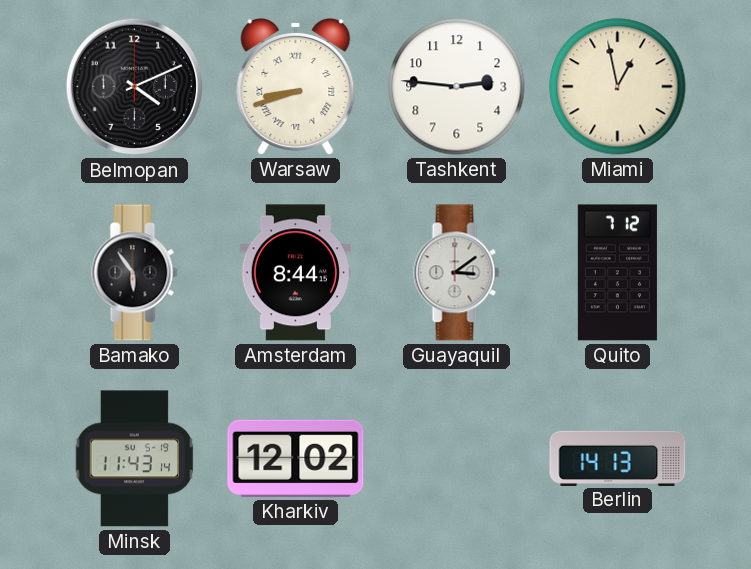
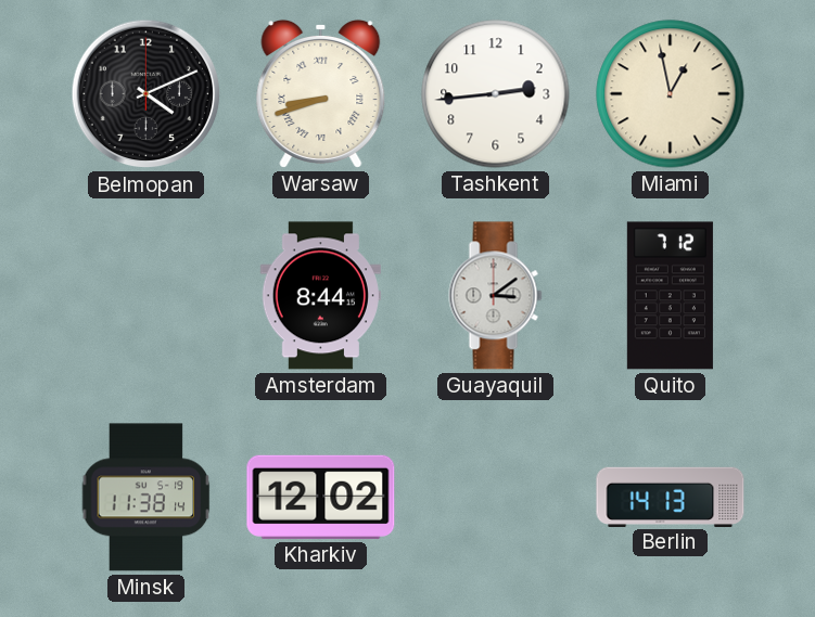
Tashkent: 2:46 -> 2:44 (496, 94)
Bamako: 5:54 -> none (135, 273)
Minsk: 11:43 -> 11:38 (147, 498)
